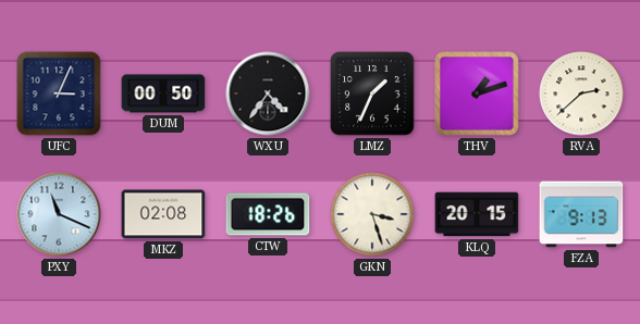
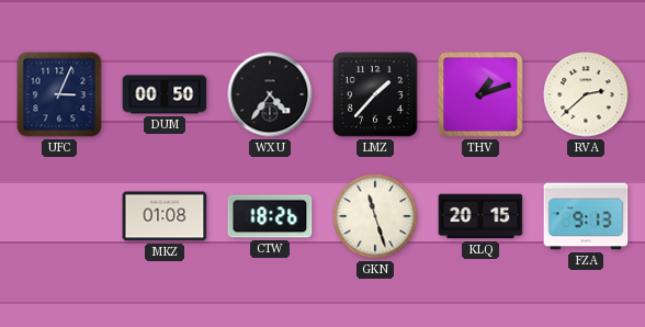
LMZ: 1:34 -> 1:37 (375, 94)
PXY: 11:19 -> none (59, 214)
MKZ: 02:08 -> 01:08 (165, 216)
GKN: 3:27 -> 11:27 (375, 216)
